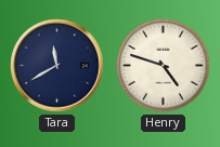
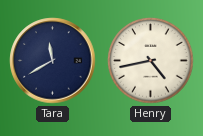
Henry: 4:48 -> 4:43 (151, 61)
